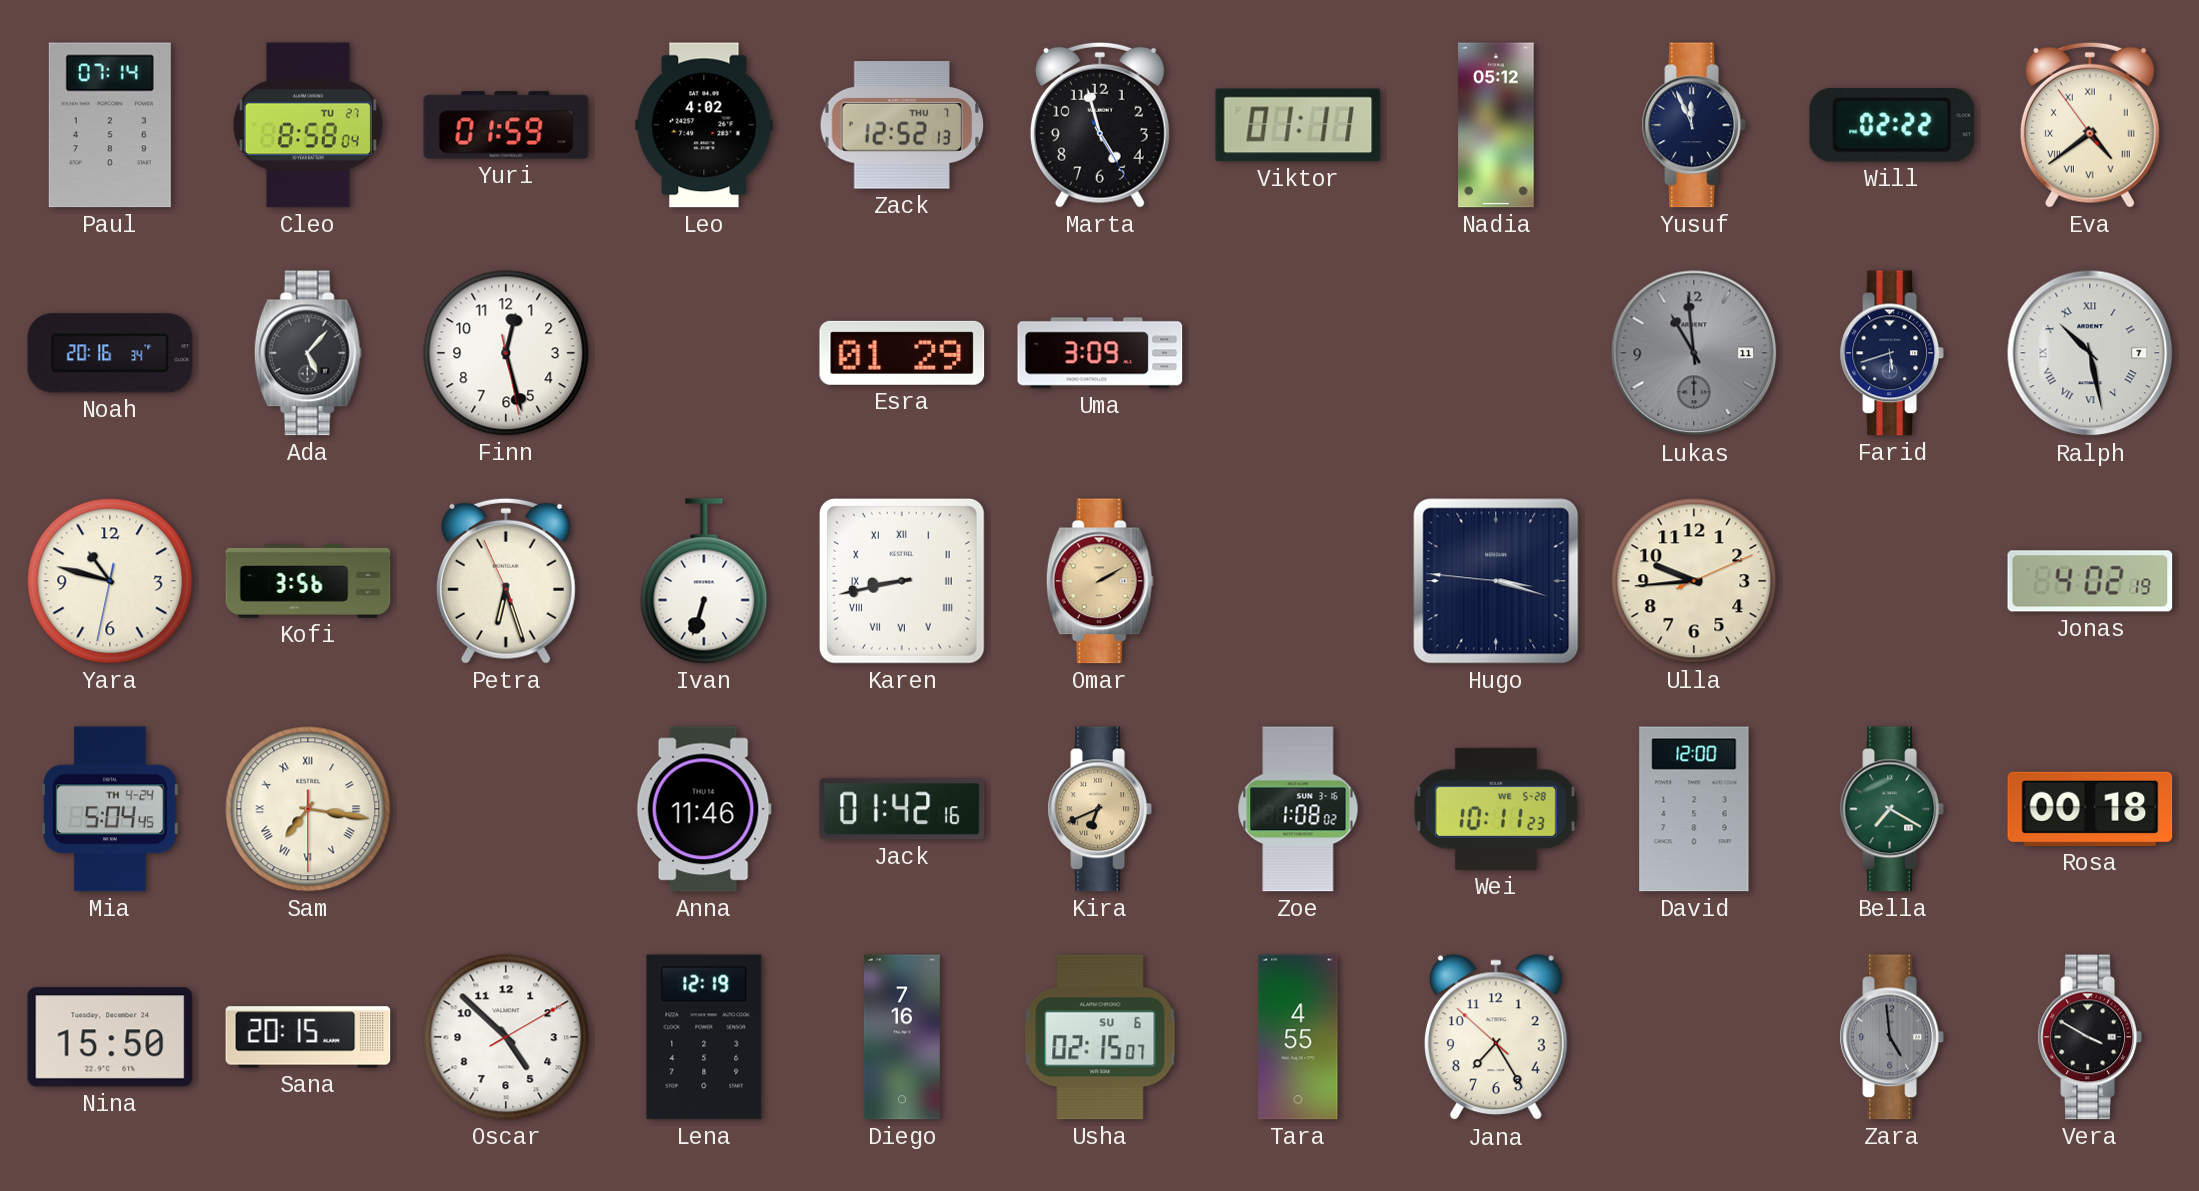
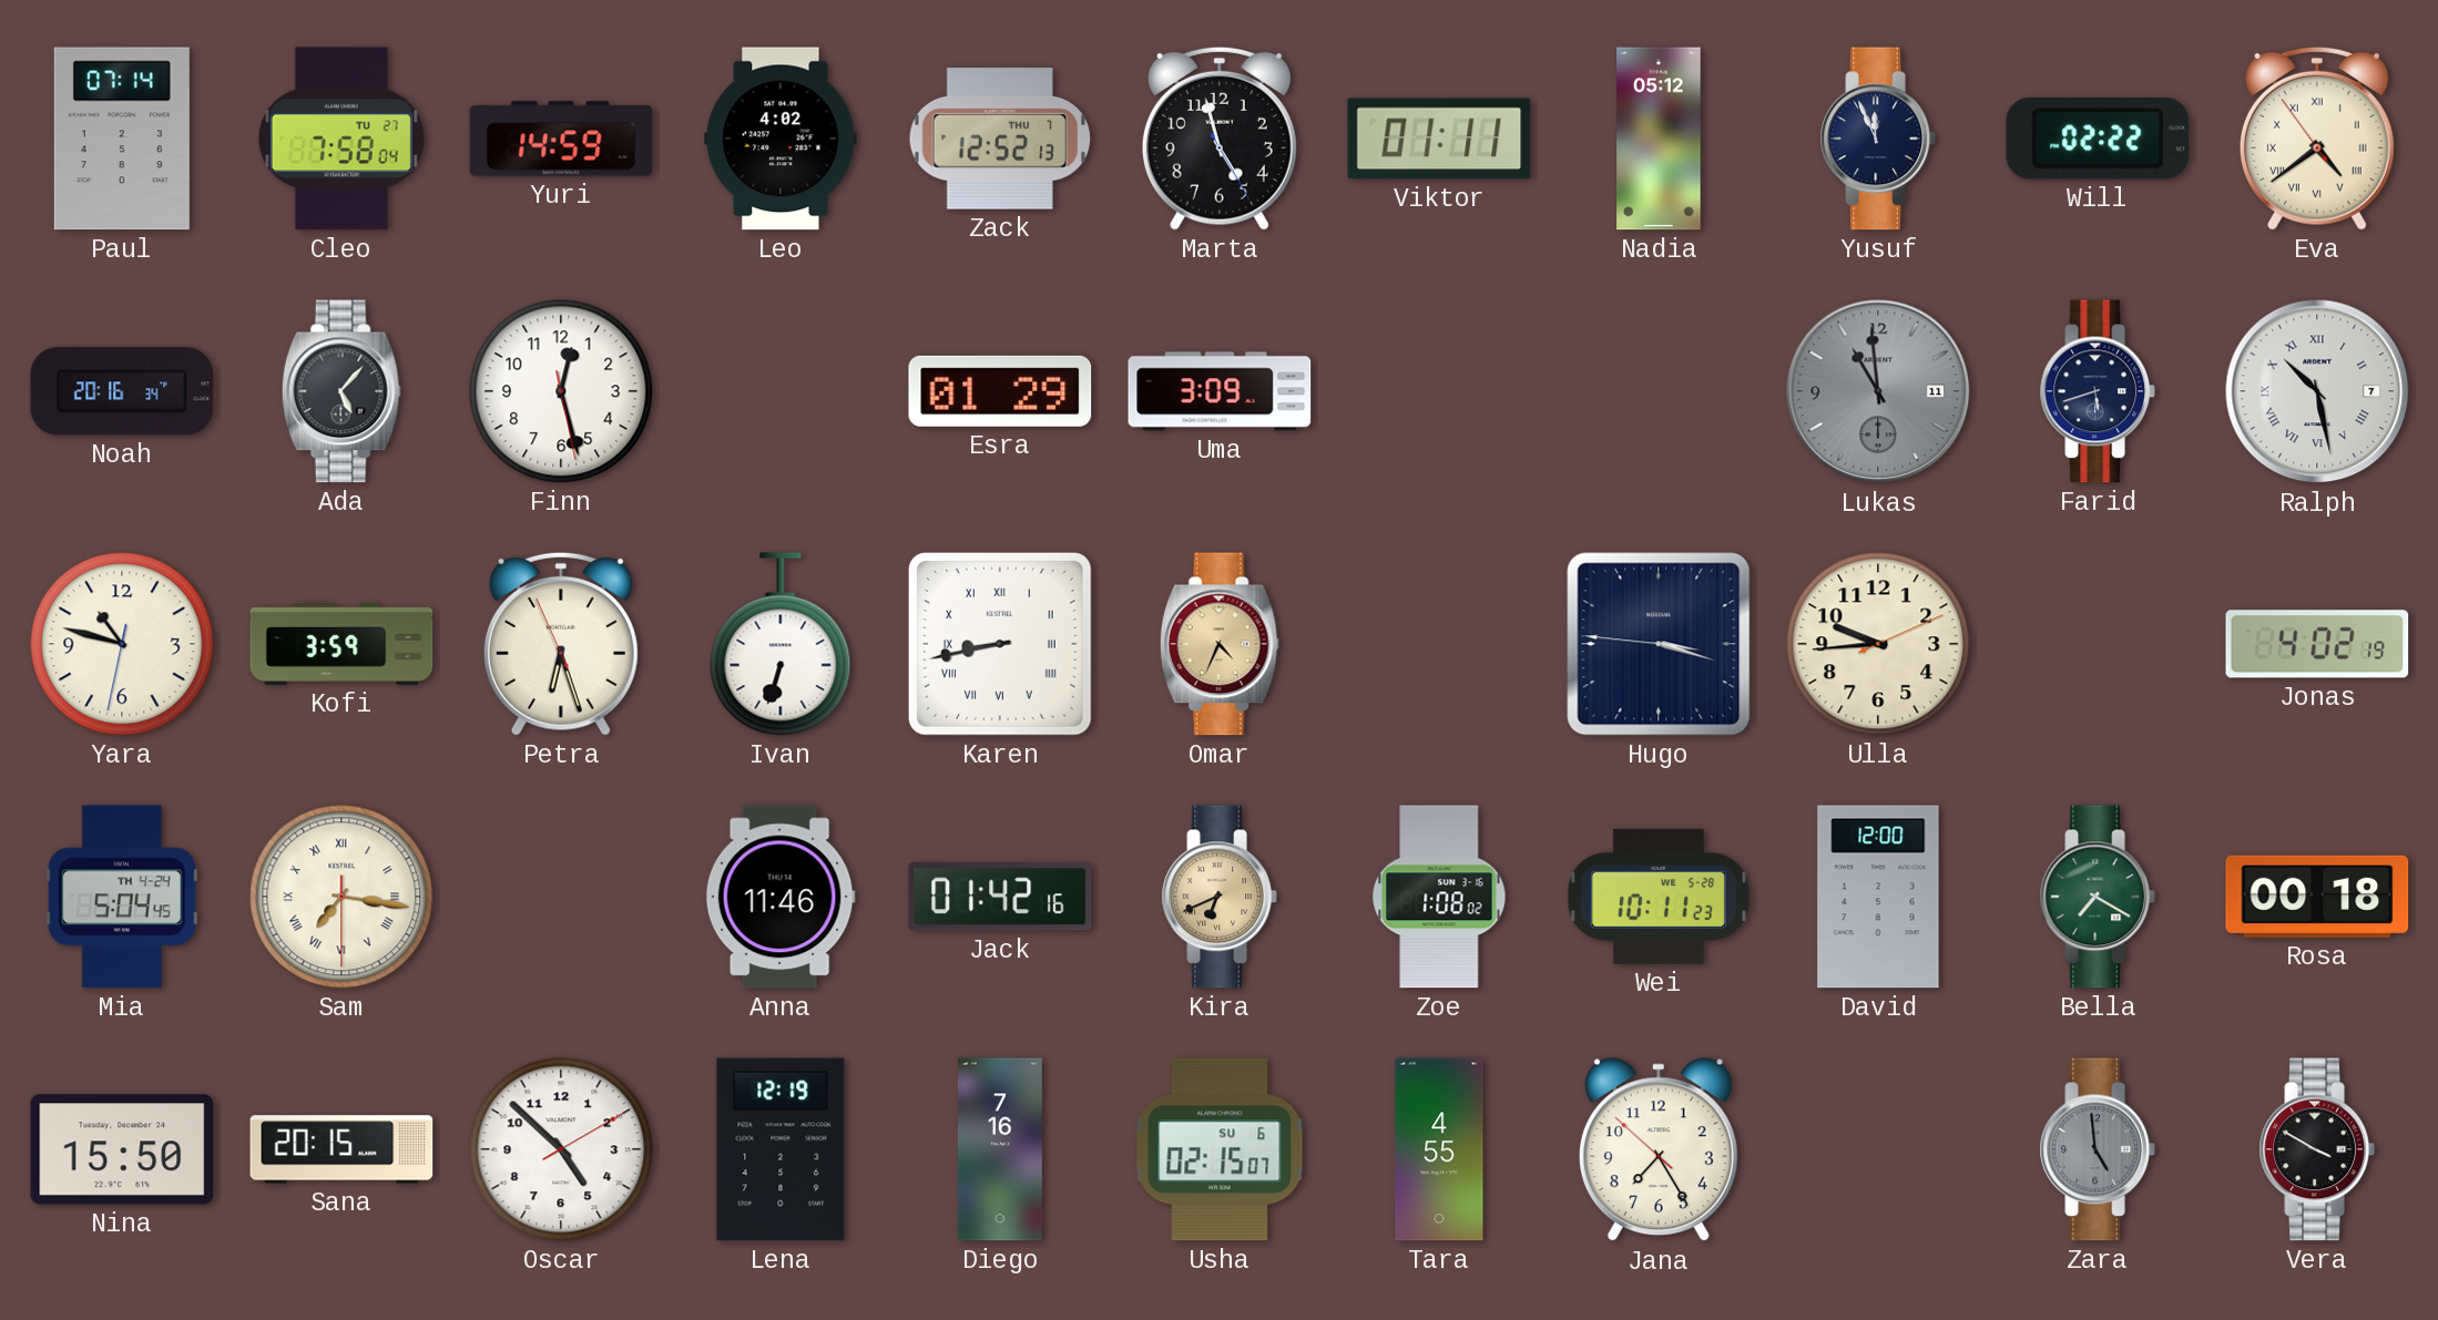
Cleo: 8:58 -> 7:58 (341, 139)
Yuri: 01:59 -> 14:59 (561, 139)
Kofi: 3:56 -> 3:59 (341, 644)
Omar: 2:10 -> 4:34 (1220, 644)
